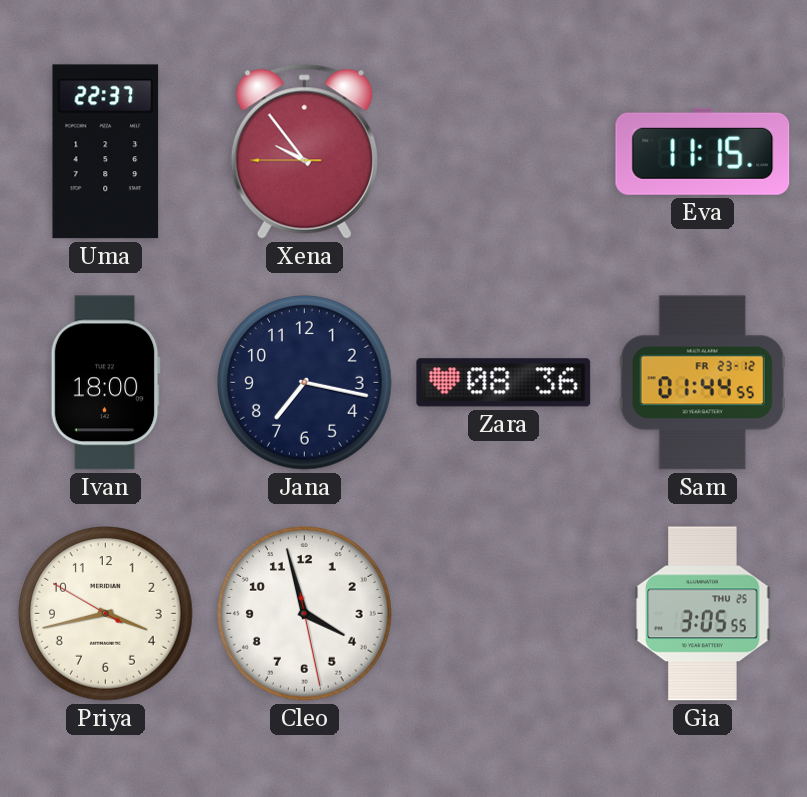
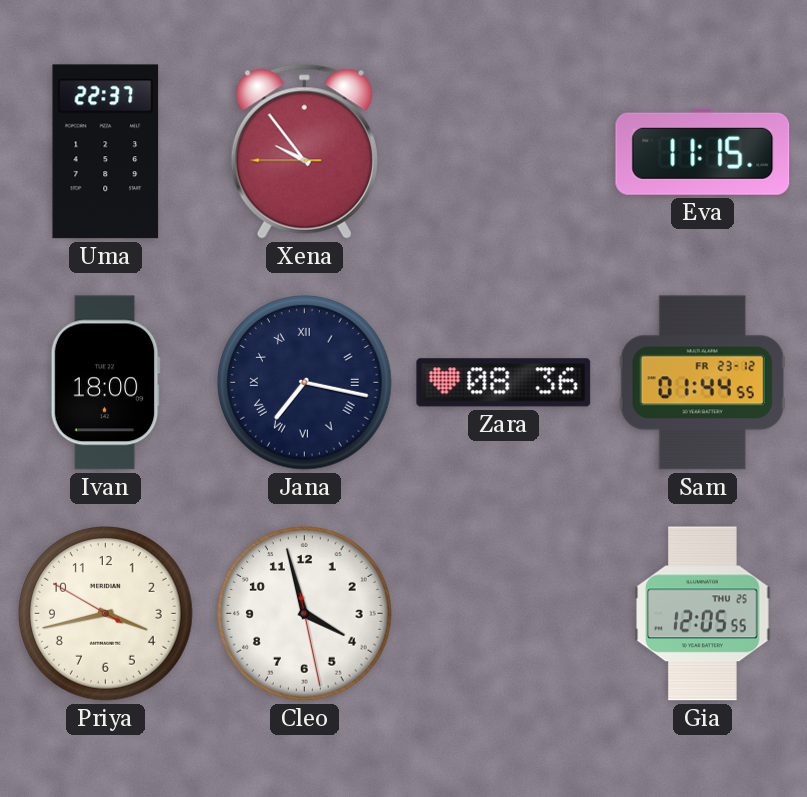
Jana numerals: Arabic -> Roman (305, 383)
Gia: 3:05 -> 12:05 (703, 614)
